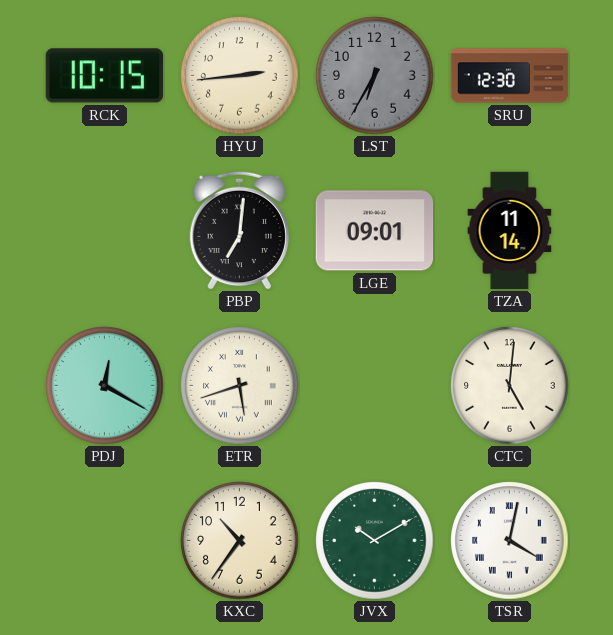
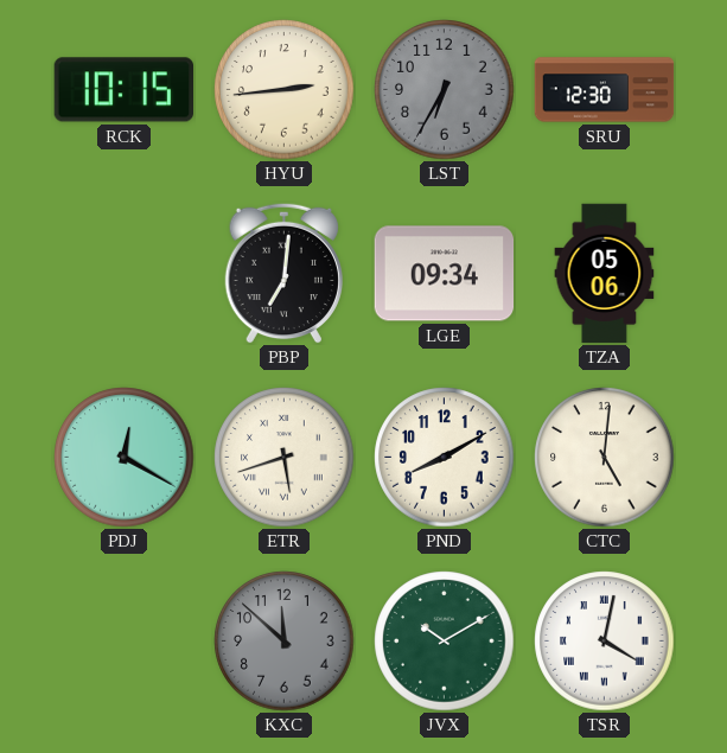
LGE: 09:01 -> 09:34 (445, 274)
TZA: 11:14 -> 05:06 (605, 274)
PND: none -> 8:10 (445, 458)
KXC: 10:36 -> 11:52 (285, 642)
KXC dial: cream -> grey (285, 642)
